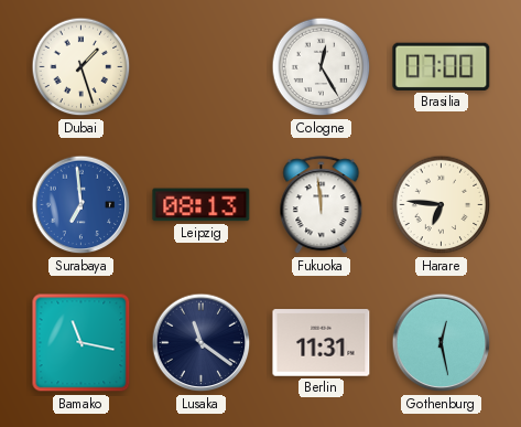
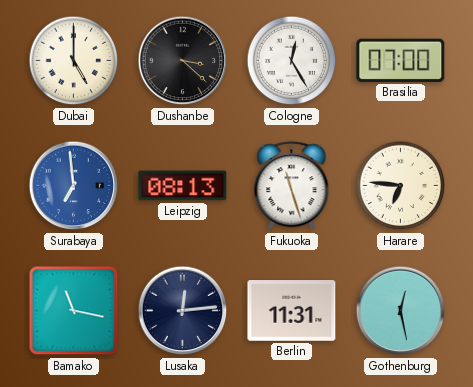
Dubai: 1:27 -> 5:00 (74, 61)
Dushanbe: none -> 3:22 (183, 61)
Fukuoka: 11:59 -> 11:27 (292, 186)
Lusaka: 11:21 -> 12:14 (183, 311)
